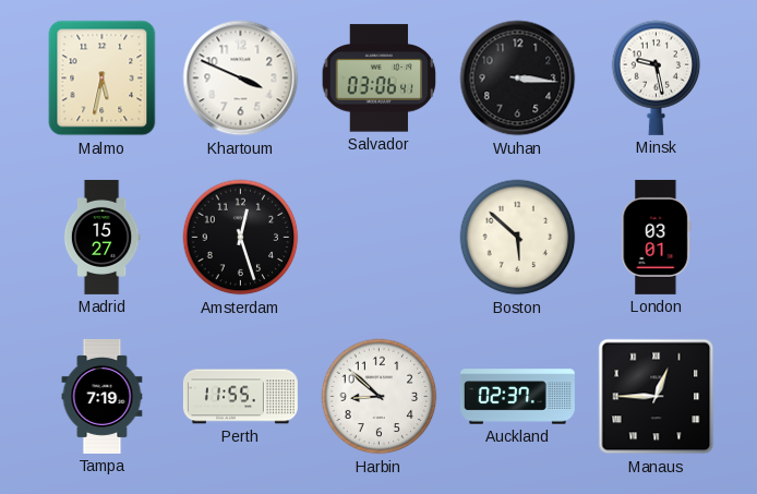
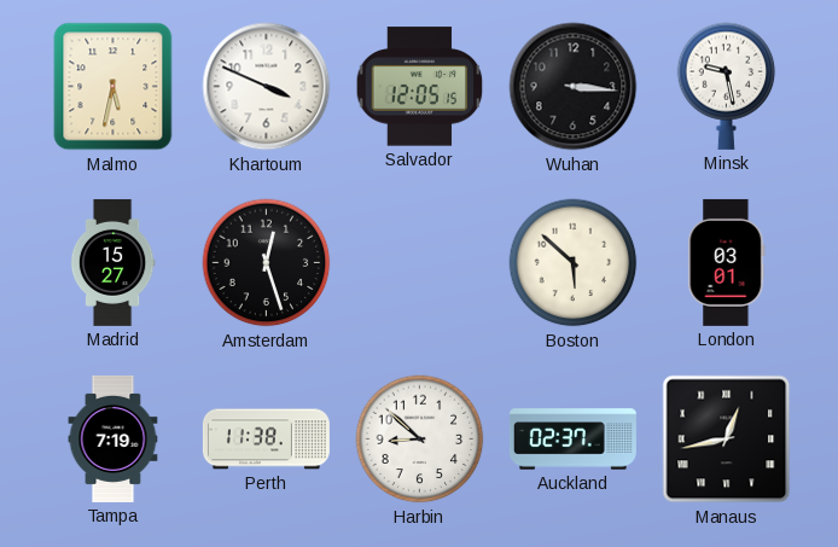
Salvador: 03:06 -> 12:05 (420, 87)
Perth: 11:55 -> 11:38 (266, 440)
Manaus: 12:45 -> 12:43 (727, 440)
